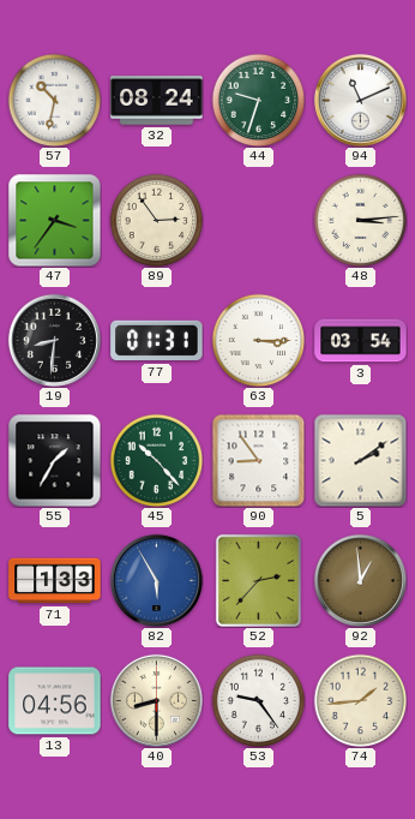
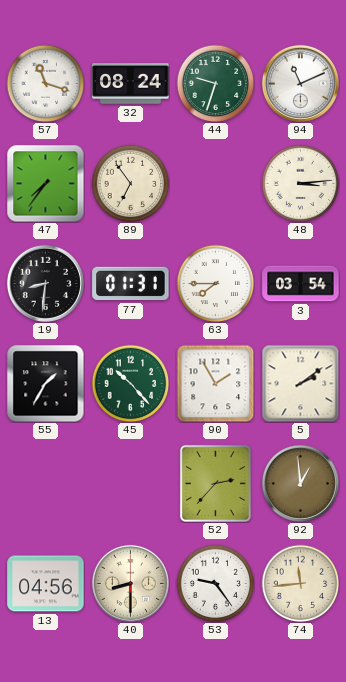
57: 10:32 -> 11:18 (45, 83)
47: 3:36 -> 7:36 (45, 183)
89: 2:54 -> 6:54 (130, 183)
63: 3:15 -> 7:45 (215, 283)
90: 8:54 -> 1:55 (215, 383)
71: 1:33 -> none (55, 581)
82: 5:55 -> none (156, 580)
74: 1:44 -> 11:44 (300, 583)
